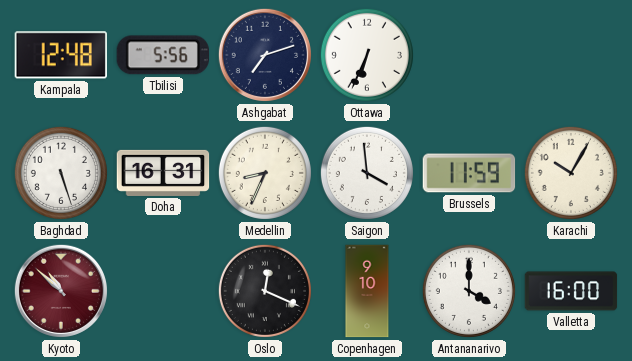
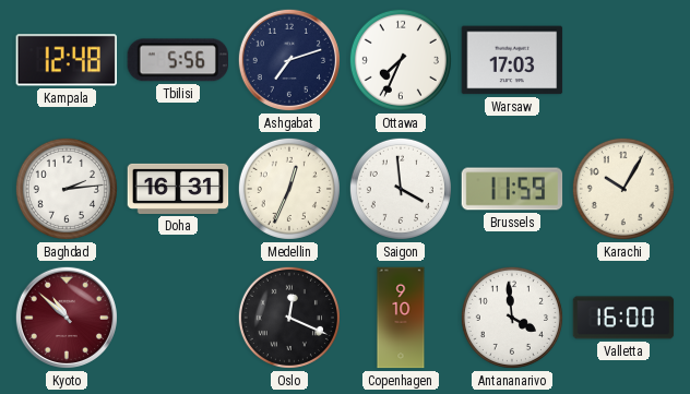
Ottawa: 6:34 -> 7:34 (401, 60)
Warsaw: none -> 17:03 (512, 60)
Baghdad: 5:27 -> 2:14 (67, 189)
Medellin: 8:34 -> 12:34 (289, 189)
Antananarivo: 4:00 -> 3:59 (512, 318)
